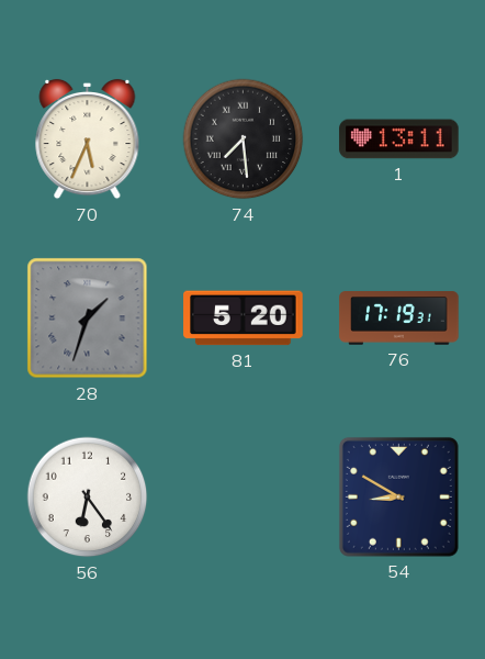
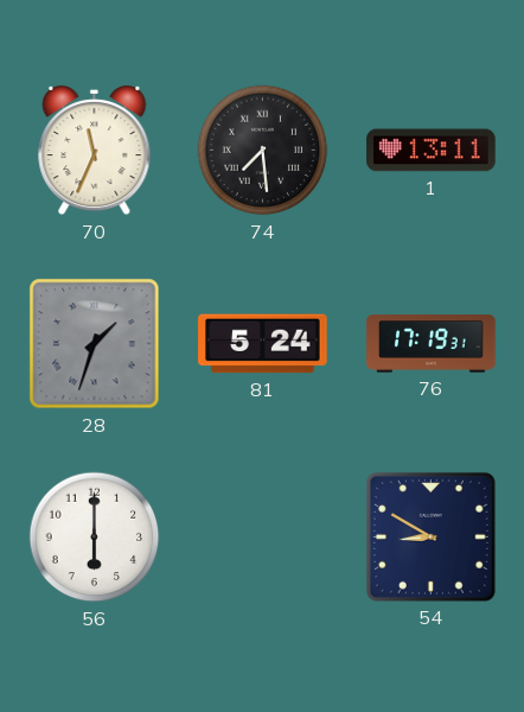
70: 5:34 -> 11:34 (95, 151)
81: 5:20 -> 5:24 (263, 344)
56: 6:24 -> 6:00 (95, 538)
